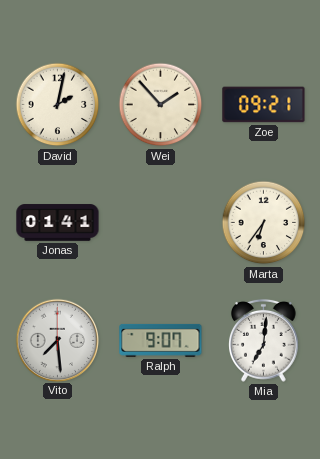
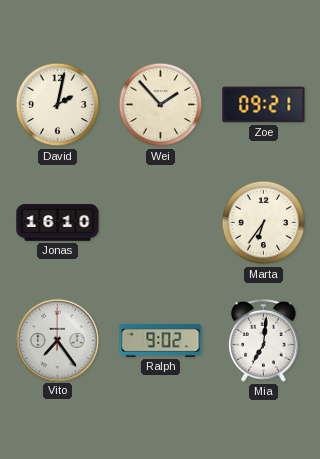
Jonas: 01:41 -> 16:10 (58, 223)
Vito: 7:29 -> 7:24 (57, 340)
Ralph: 9:07 -> 9:02 (161, 340)
